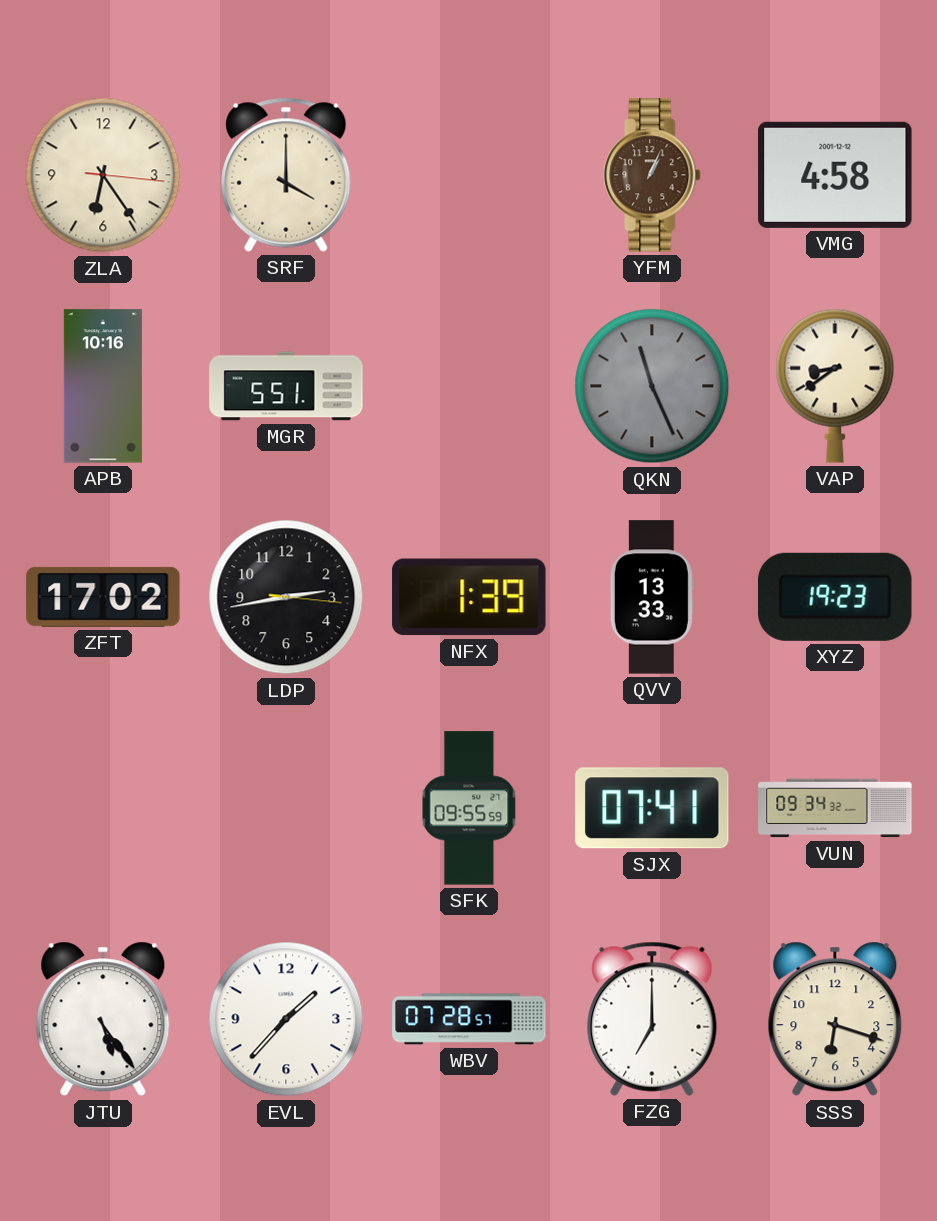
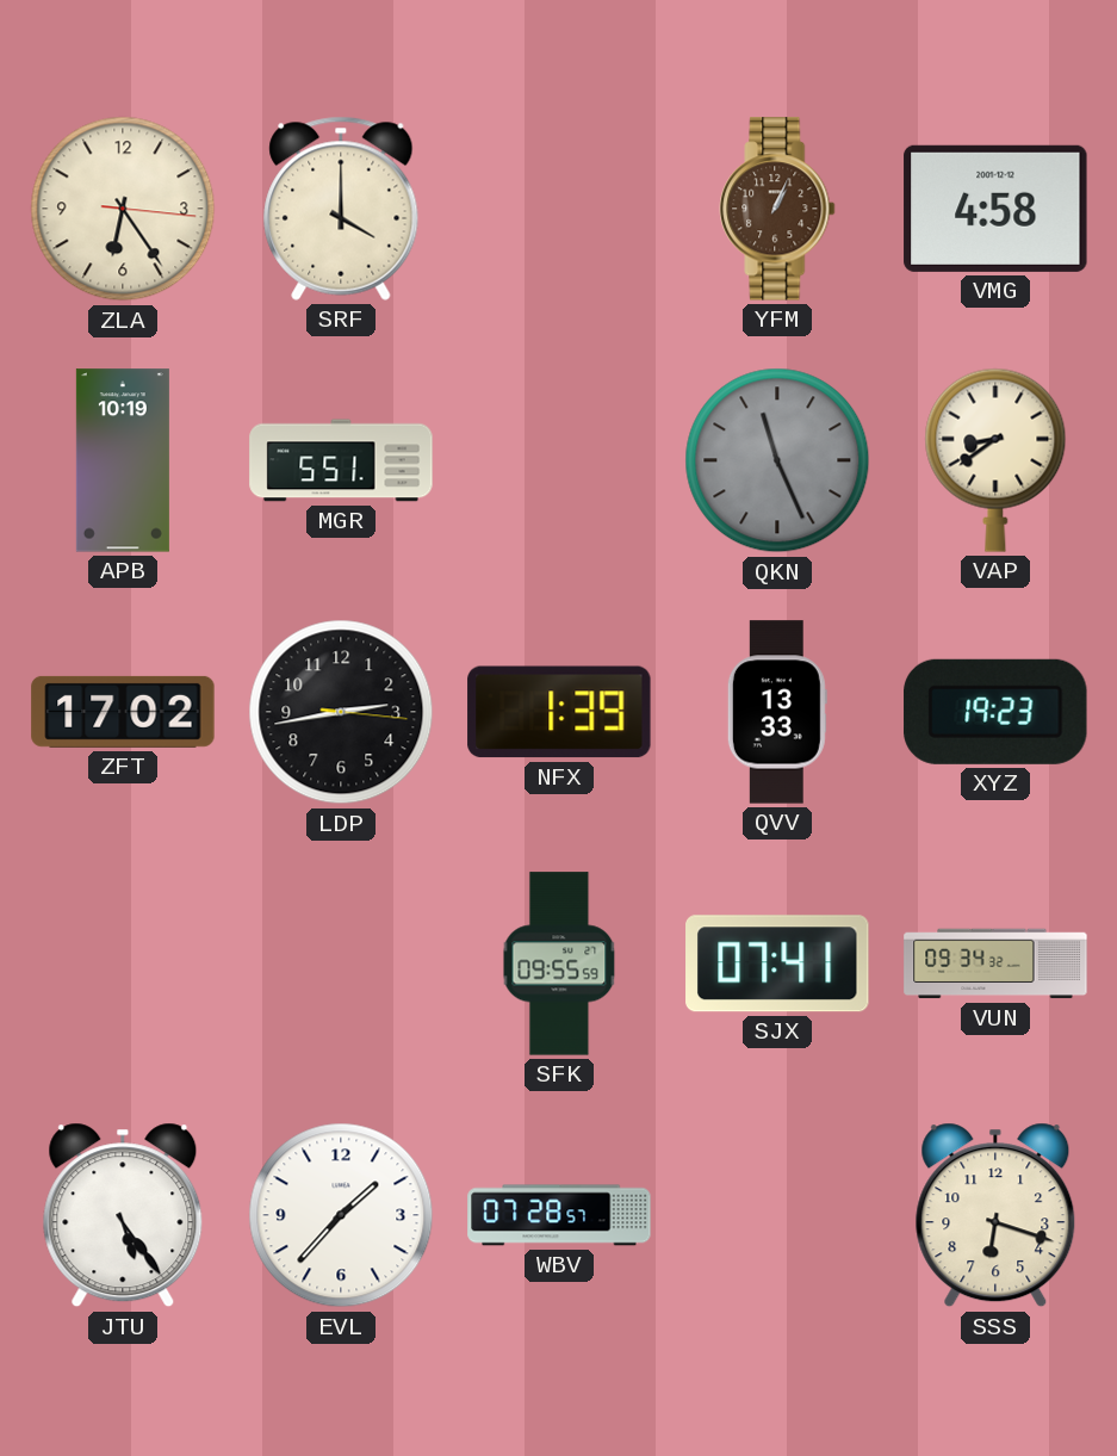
APB: 10:16 -> 10:19 (123, 460)
FZG: 7:00 -> none (652, 1019)
